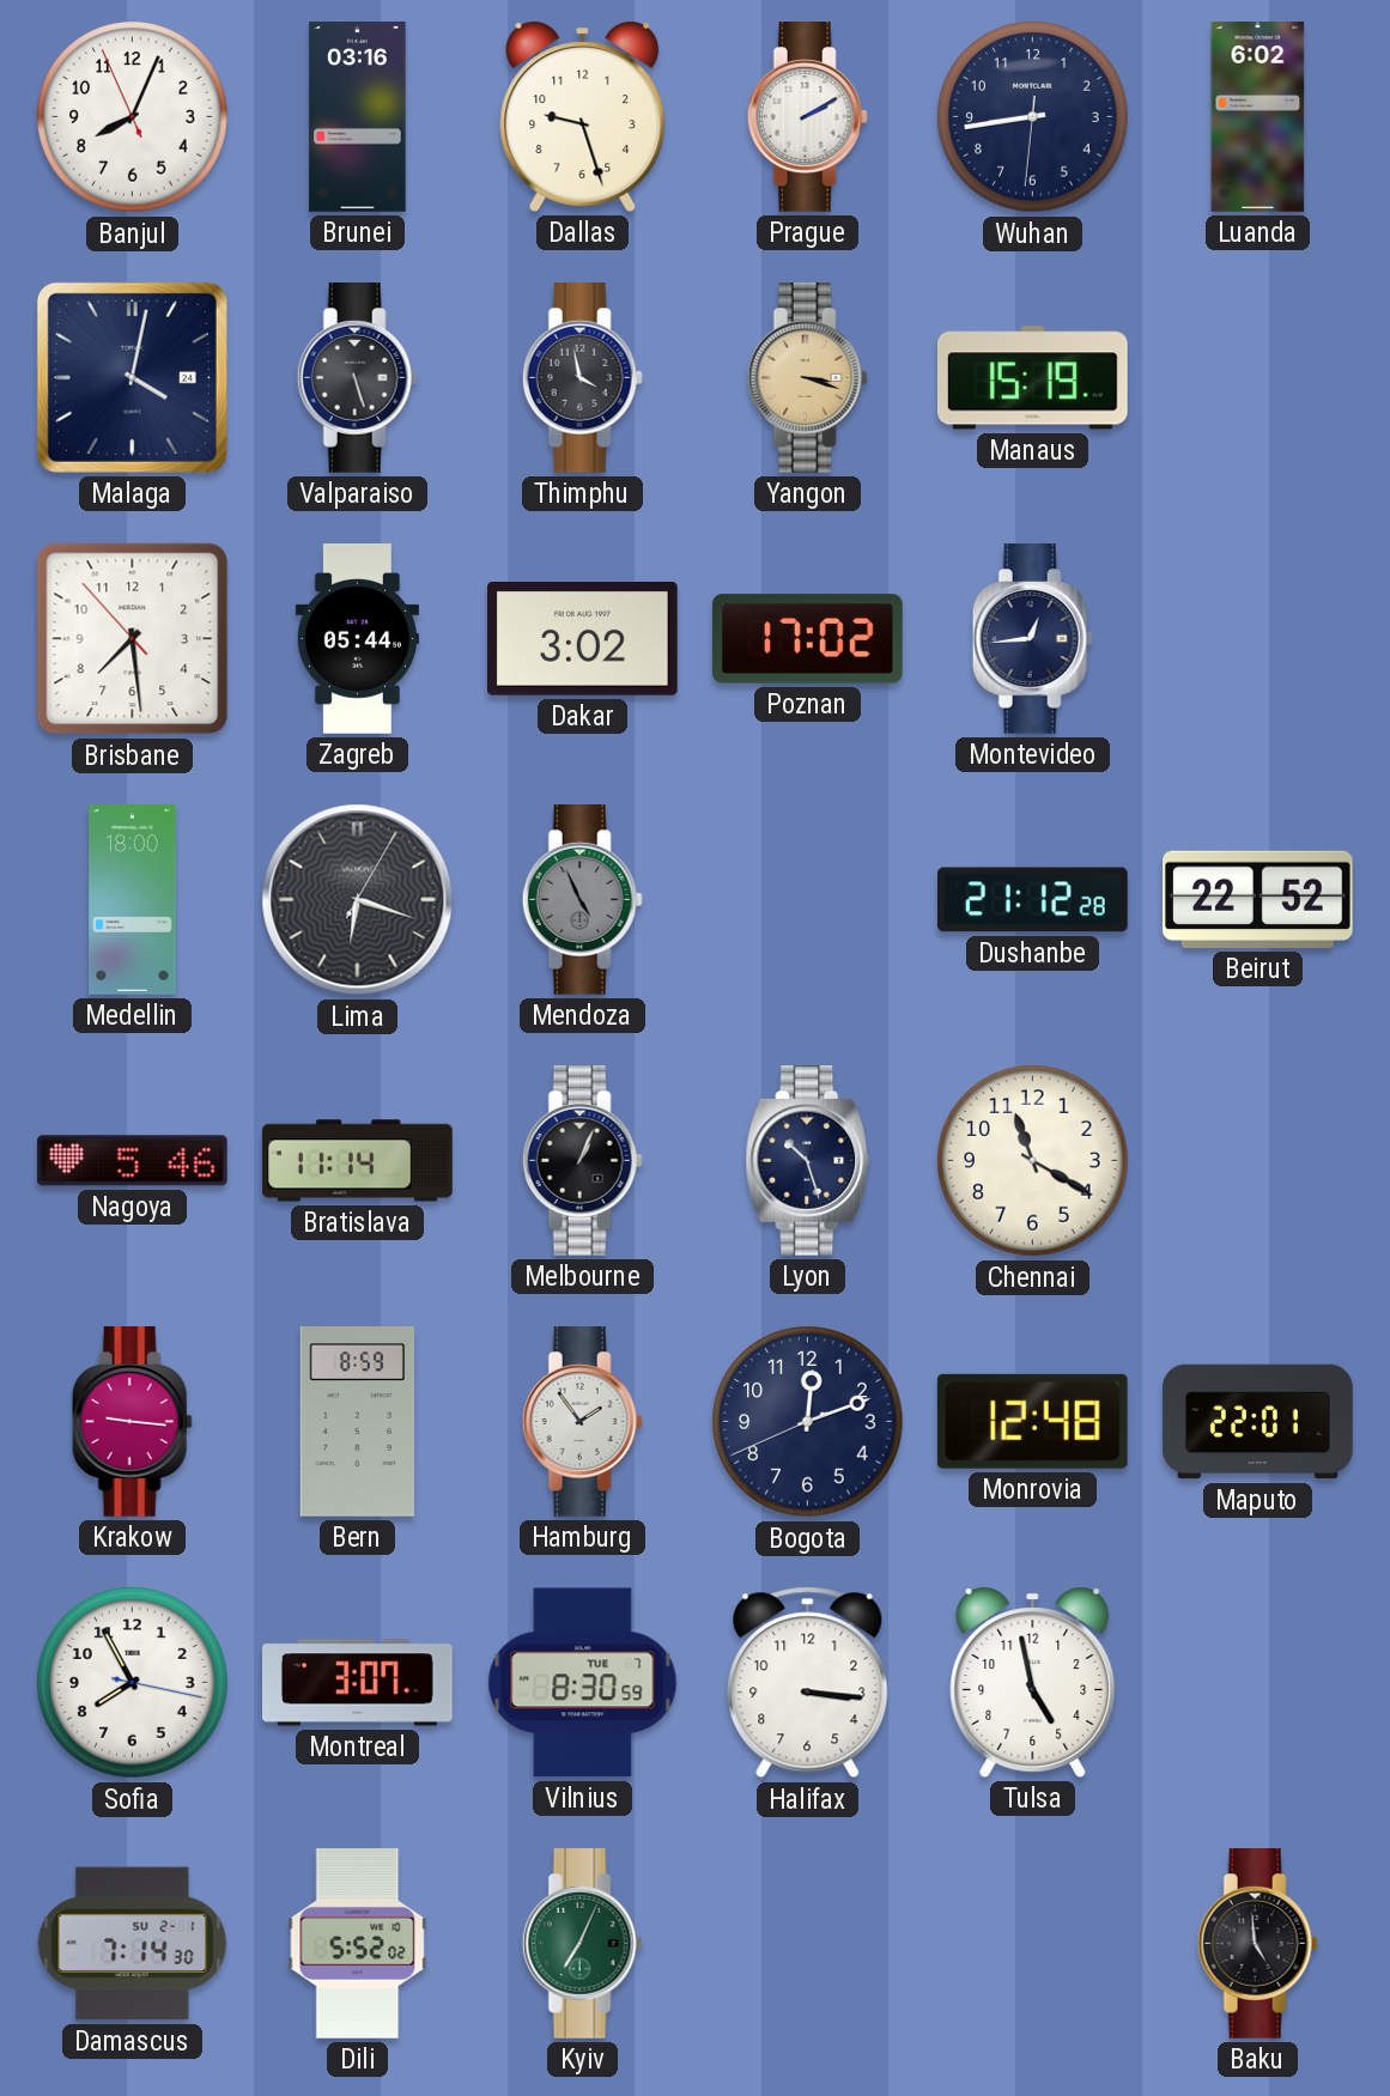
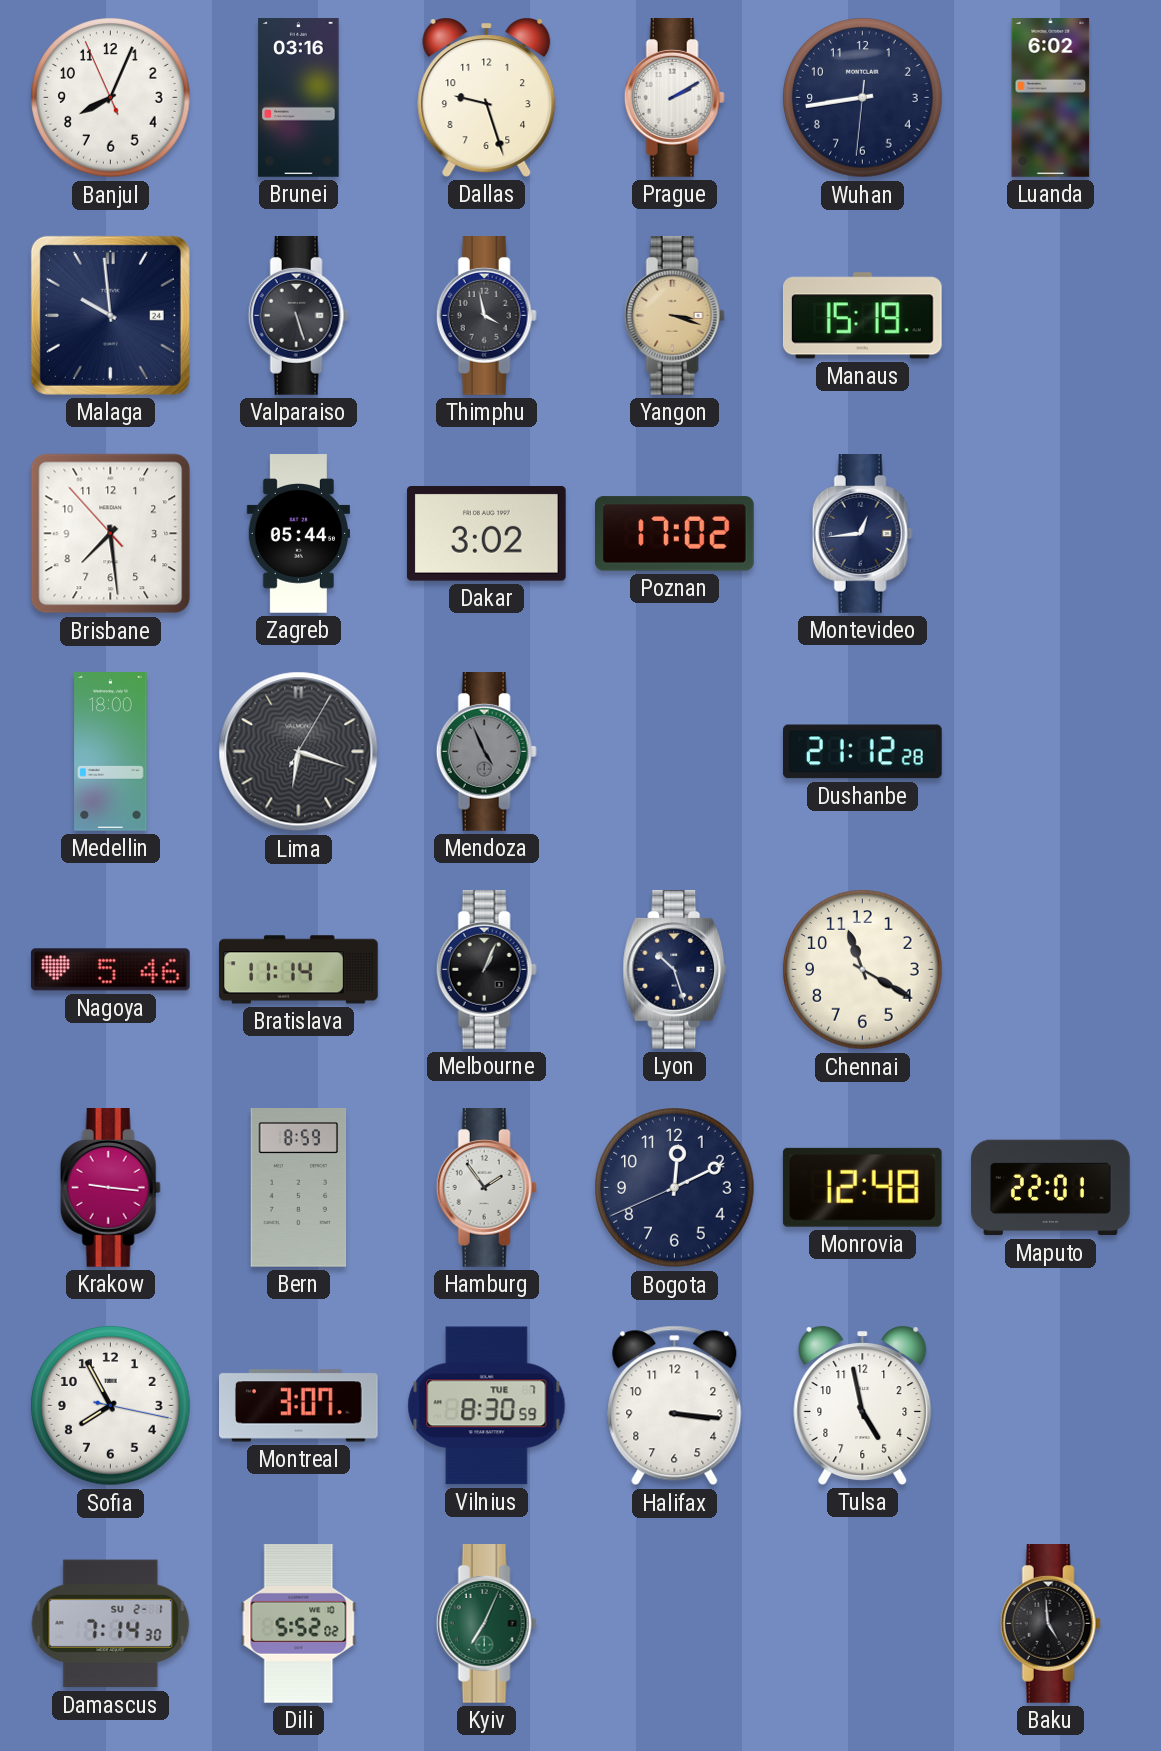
Malaga: 4:02 -> 9:59 (110, 315)
Beirut: 22:52 -> none (1258, 899)
Bogota: 12:11 -> 12:10 (675, 1188)
